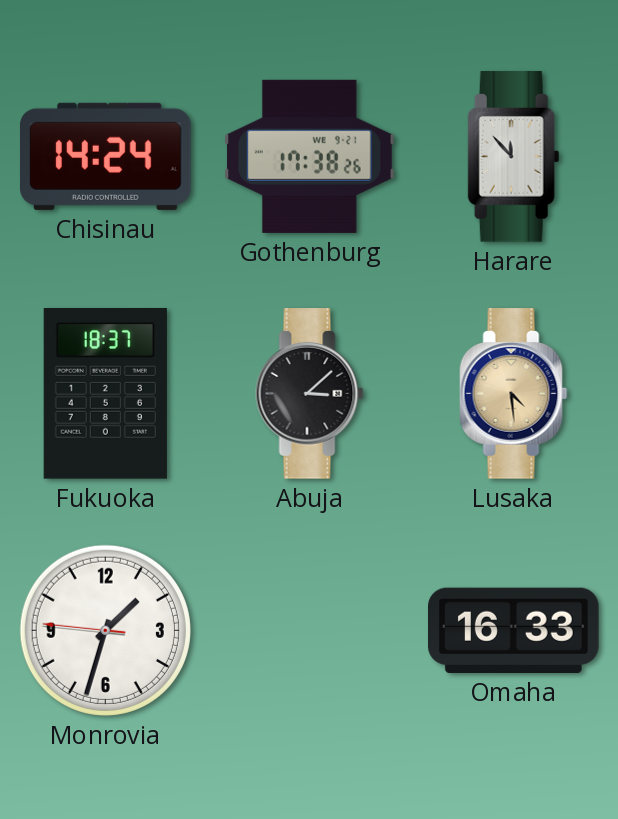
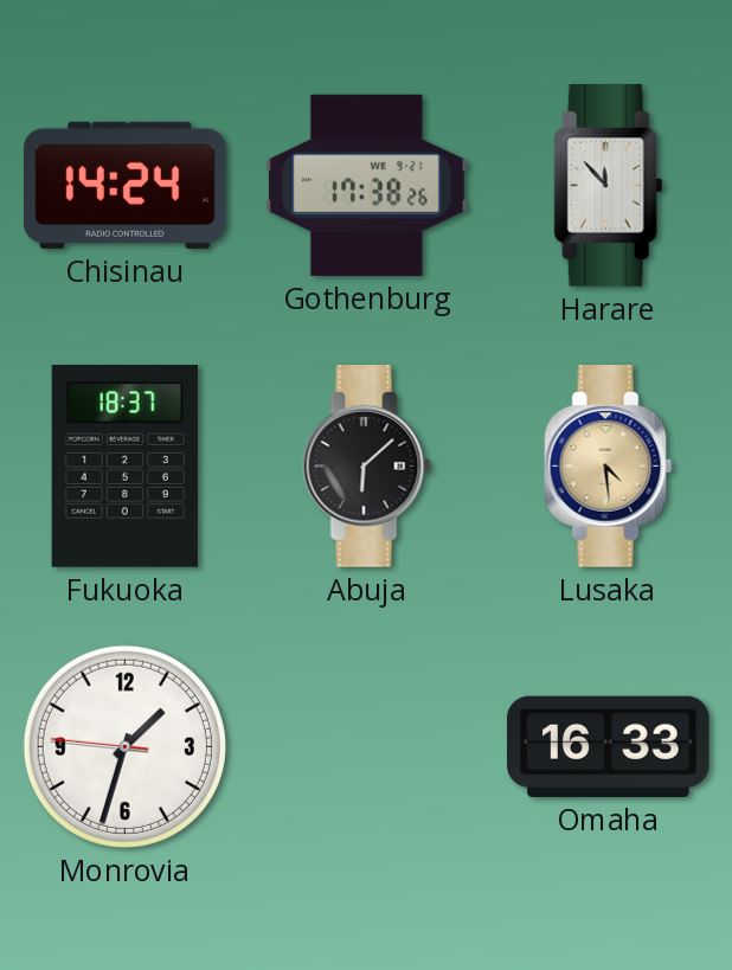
Abuja: 3:08 -> 6:08 (367, 467)
